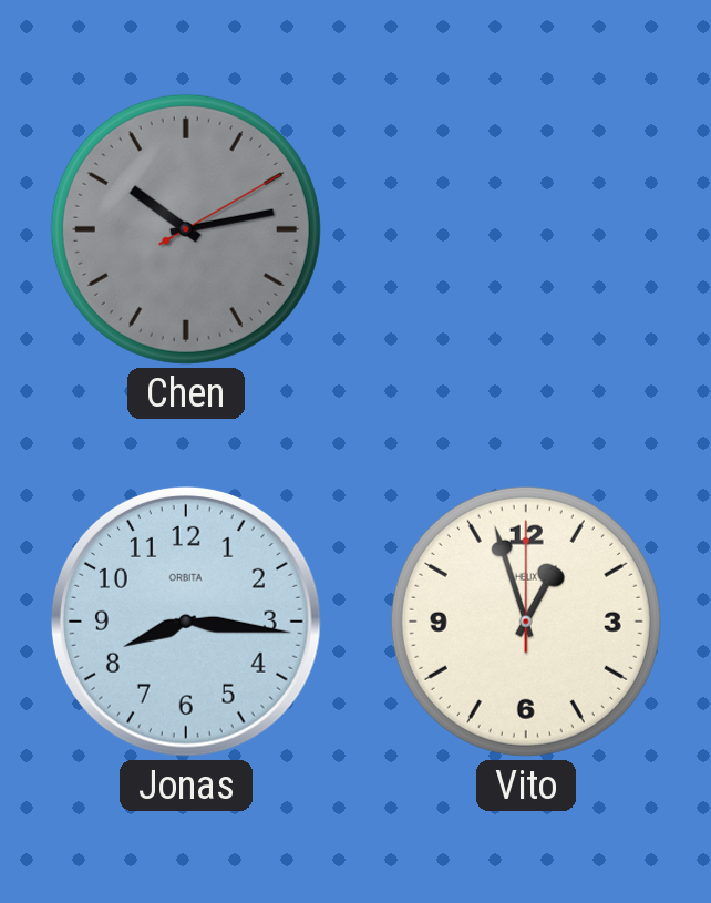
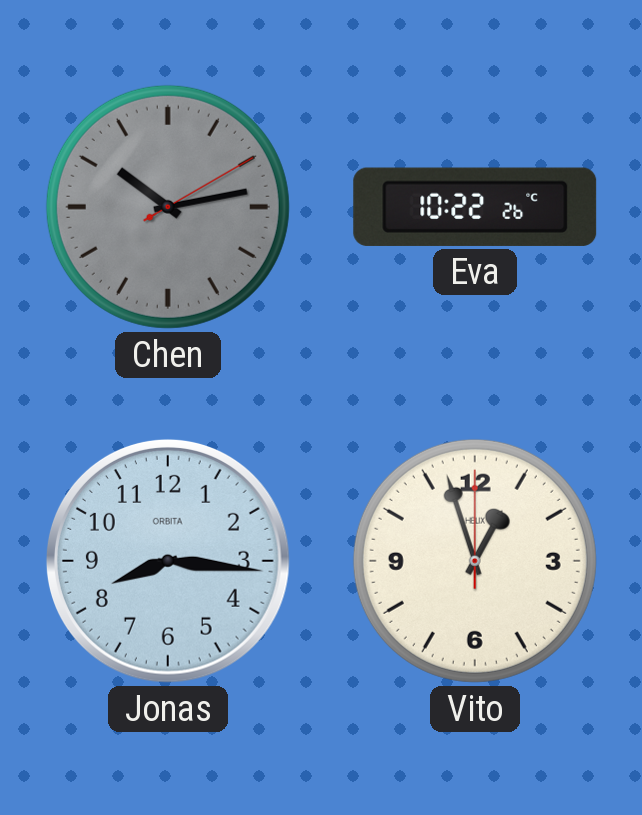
Eva: none -> 10:22 (475, 207)
